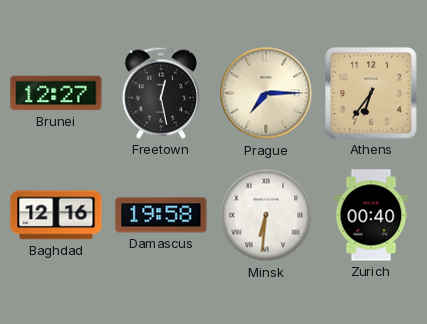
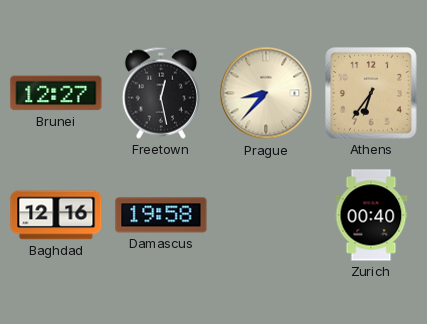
Prague: 7:15 -> 8:37 (266, 93)
Minsk: 6:31 -> none (266, 215)
